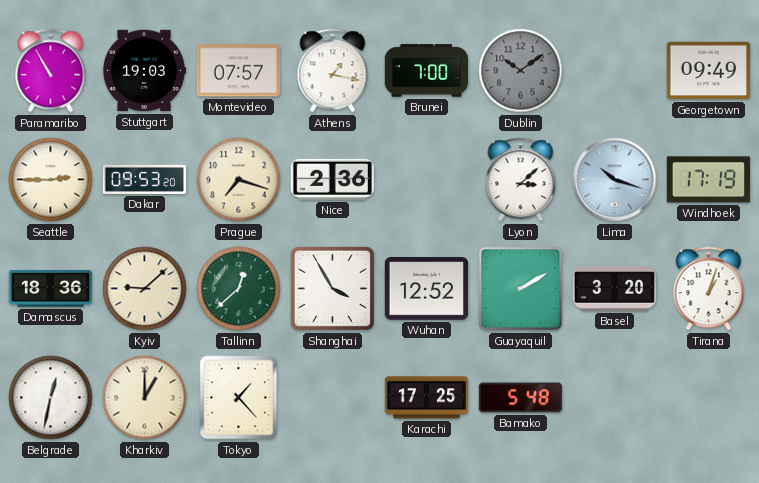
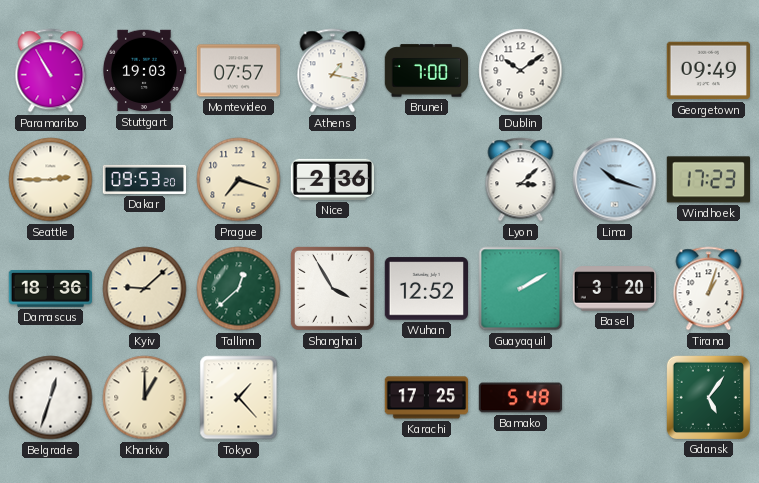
Dublin dial: grey -> white (521, 71)
Windhoek: 17:19 -> 17:23 (708, 180)
Belgrade: 12:32 -> 12:33 (51, 398)
Gdansk: none -> 5:06 (708, 397)
